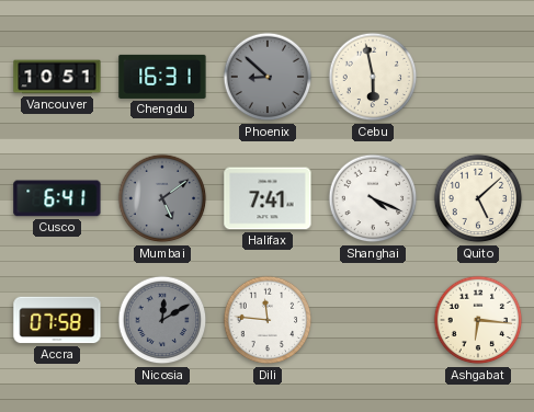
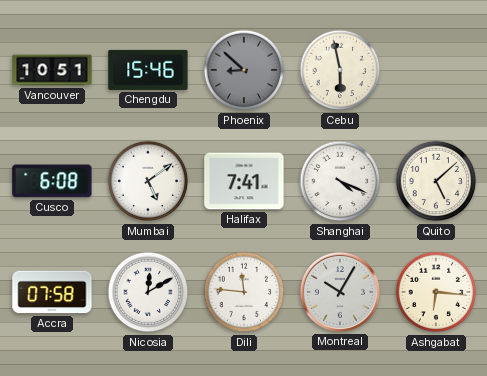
Chengdu: 16:31 -> 15:46 (148, 70)
Cusco: 6:41 -> 6:08 (52, 181)
Mumbai dial: grey -> white (148, 181)
Nicosia dial: grey -> white (148, 292)
Montreal: none -> 10:05 (340, 292)
